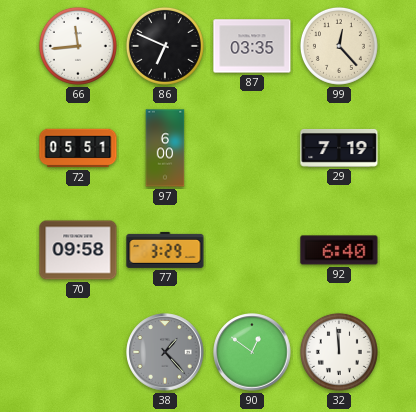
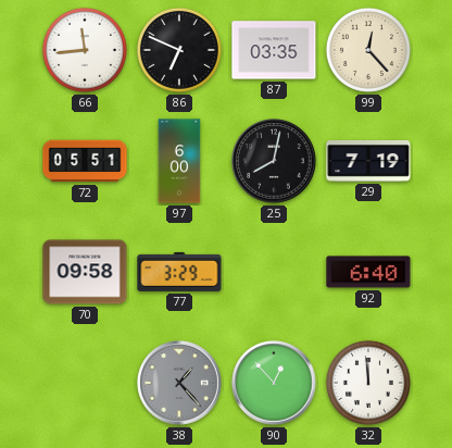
25: none -> 8:02 (274, 161)
90: 12:51 -> 12:53 (274, 383)
